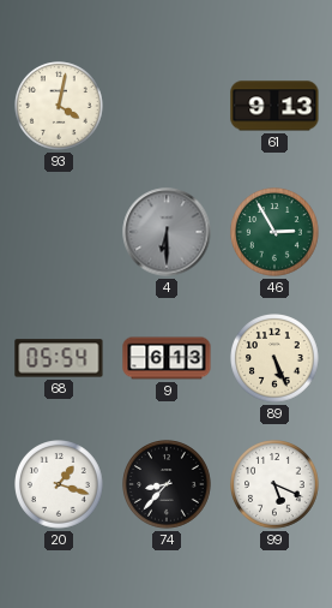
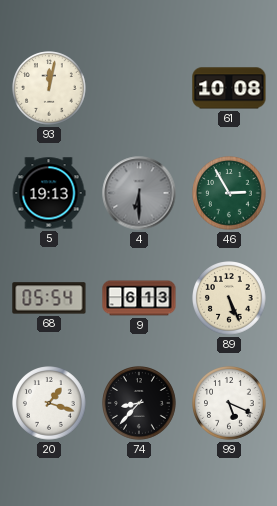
93: 4:02 -> 12:02 (49, 88)
61: 9:13 -> 10:08 (229, 88)
5: none -> 19:13 (49, 193)
